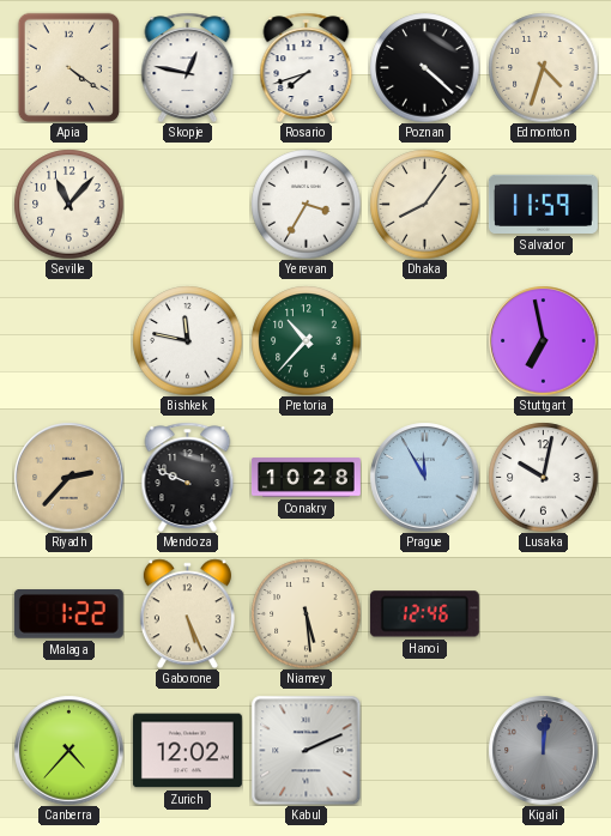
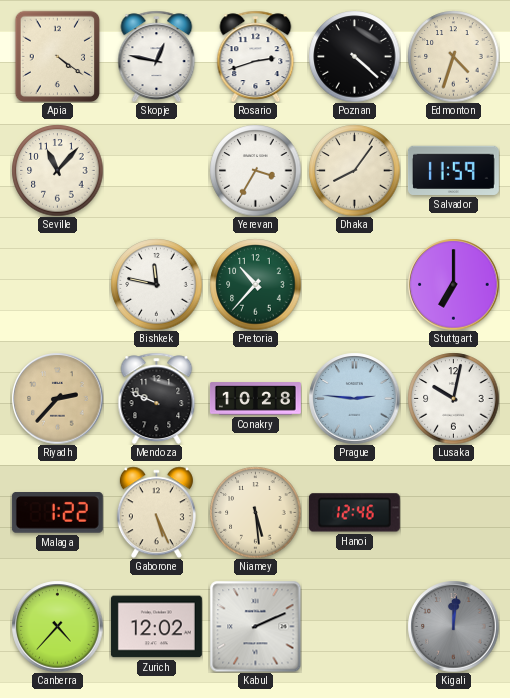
Rosario: 7:42 -> 2:42 (256, 56)
Stuttgart: 6:58 -> 7:00 (453, 284)
Prague: 11:55 -> 2:46 (354, 398)
